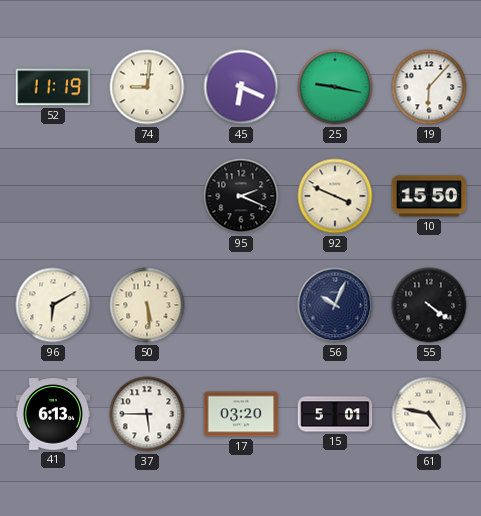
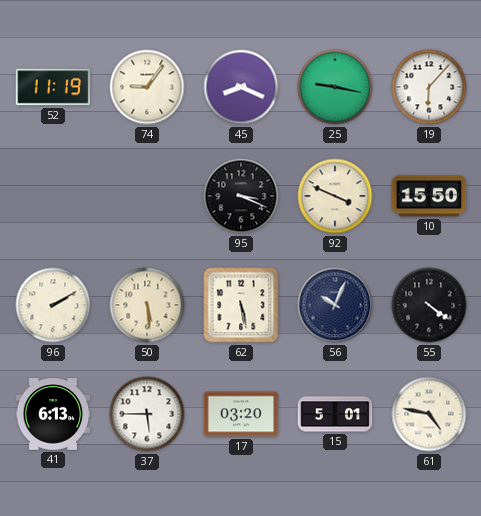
74: 9:01 -> 9:06 (147, 87)
45: 6:19 -> 8:19 (241, 87)
95: 2:19 -> 3:19 (241, 196)
96: 6:10 -> 2:10 (53, 305)
62: none -> 5:28 (241, 305)
